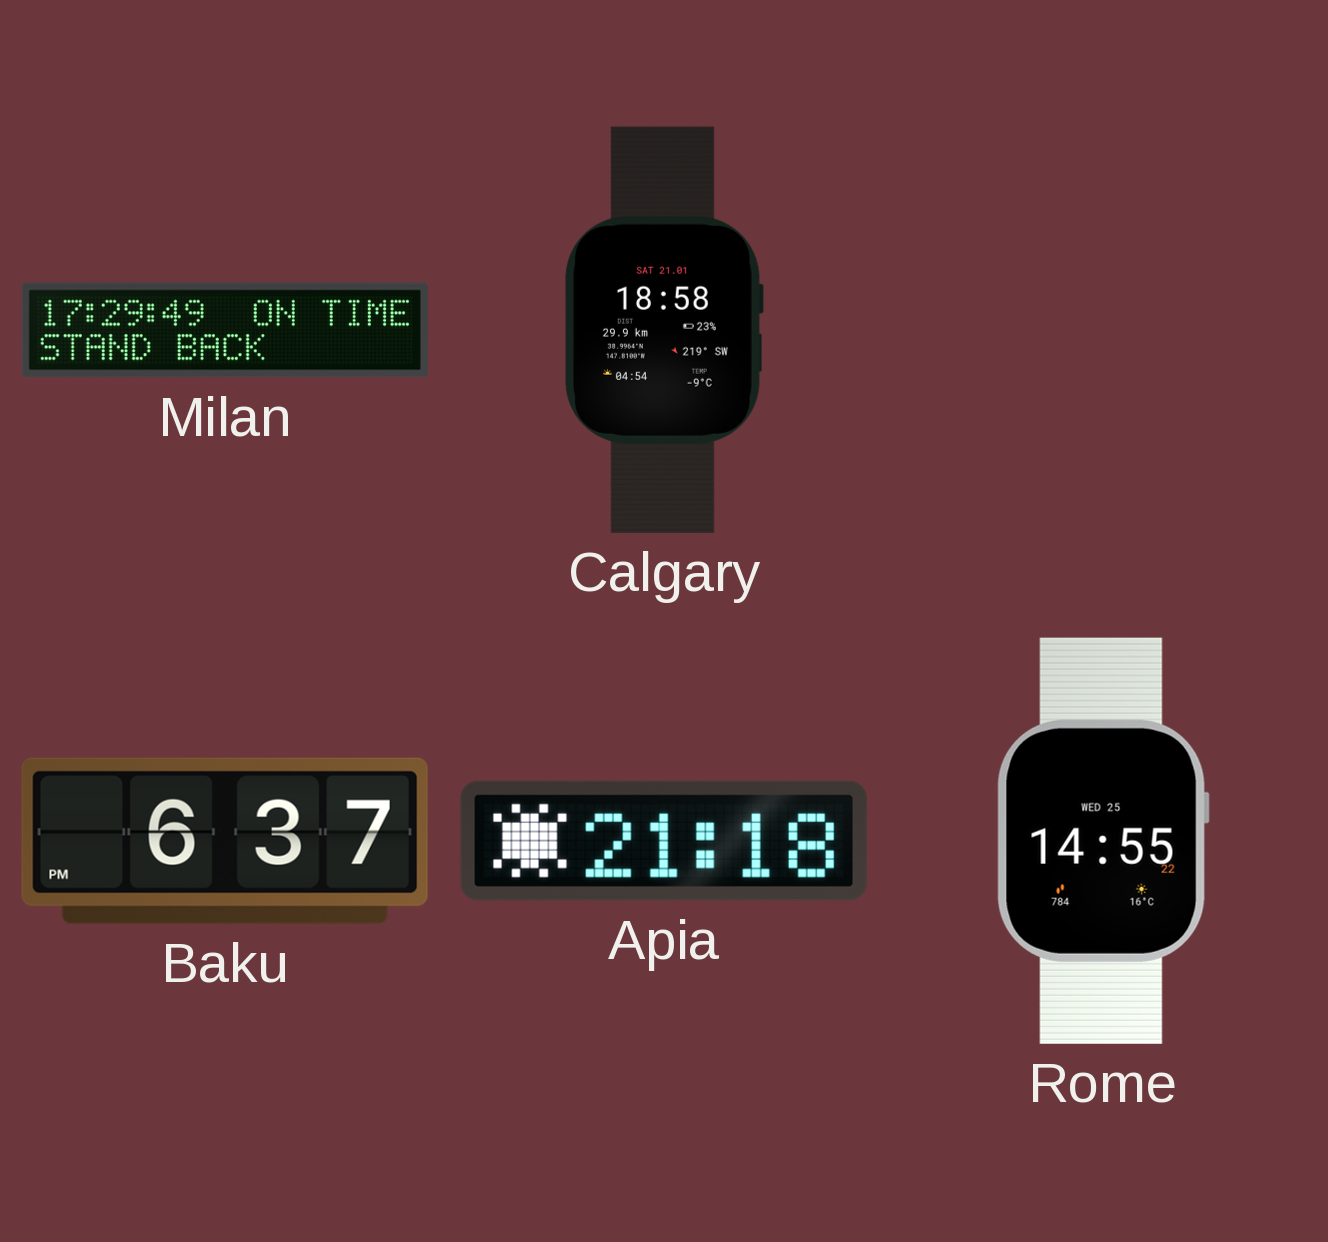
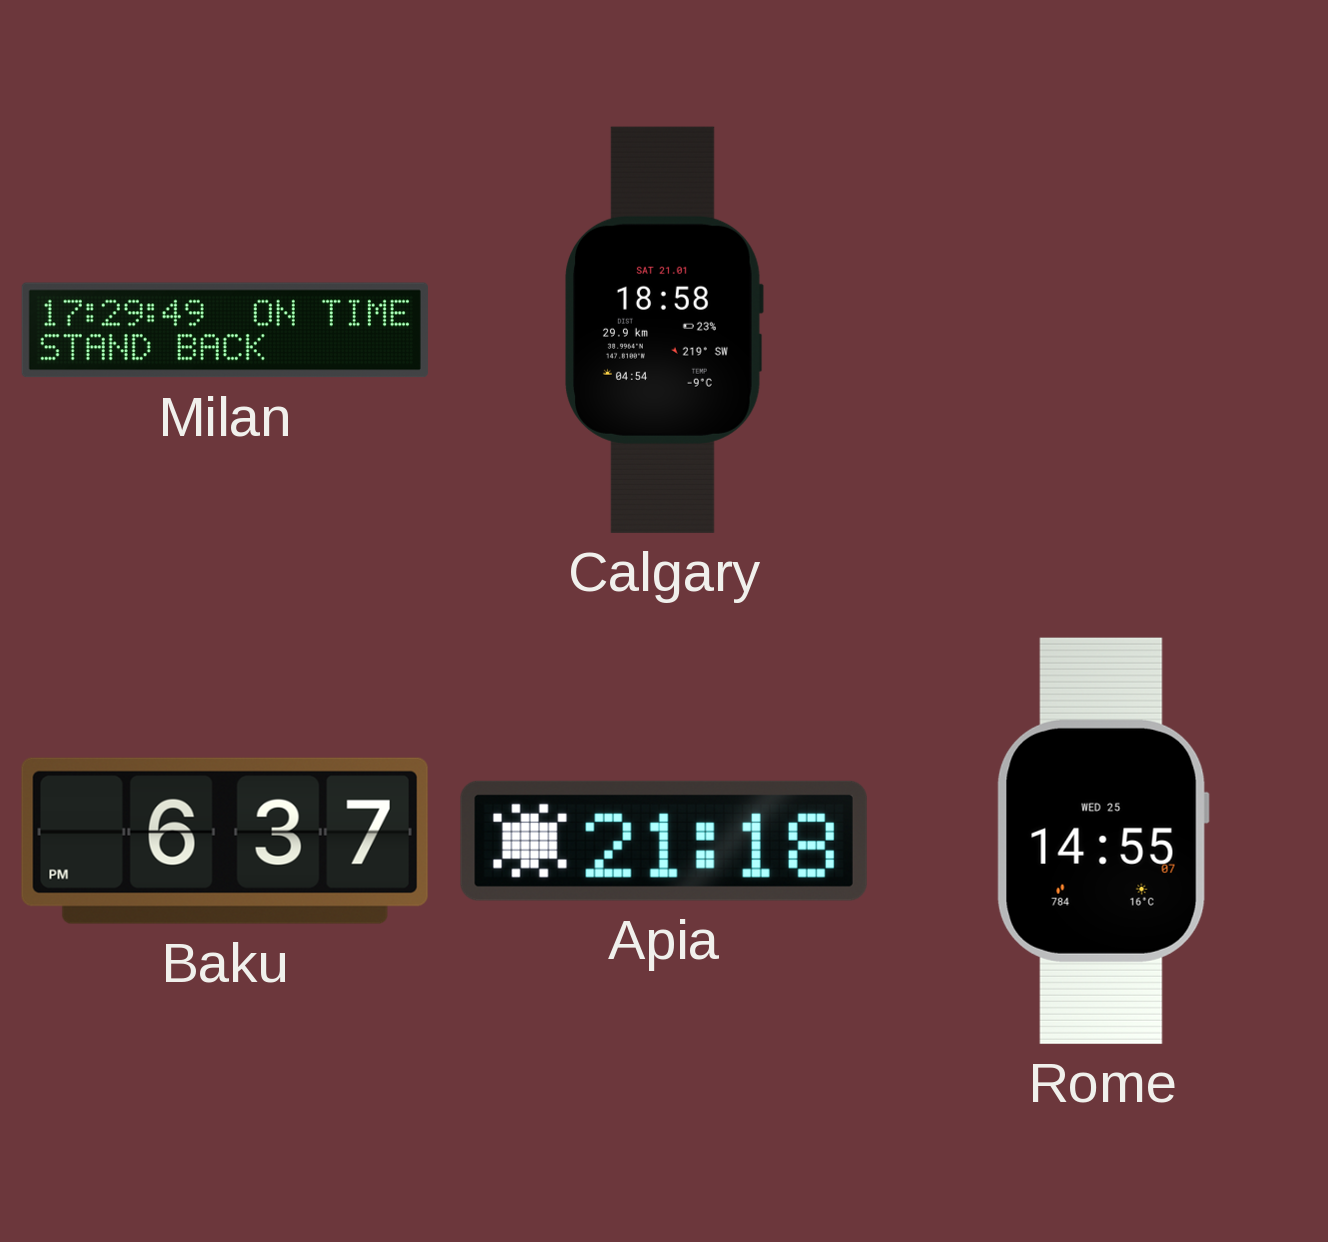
Rome: 14:55:22 -> 14:55:07 (1103, 841)
